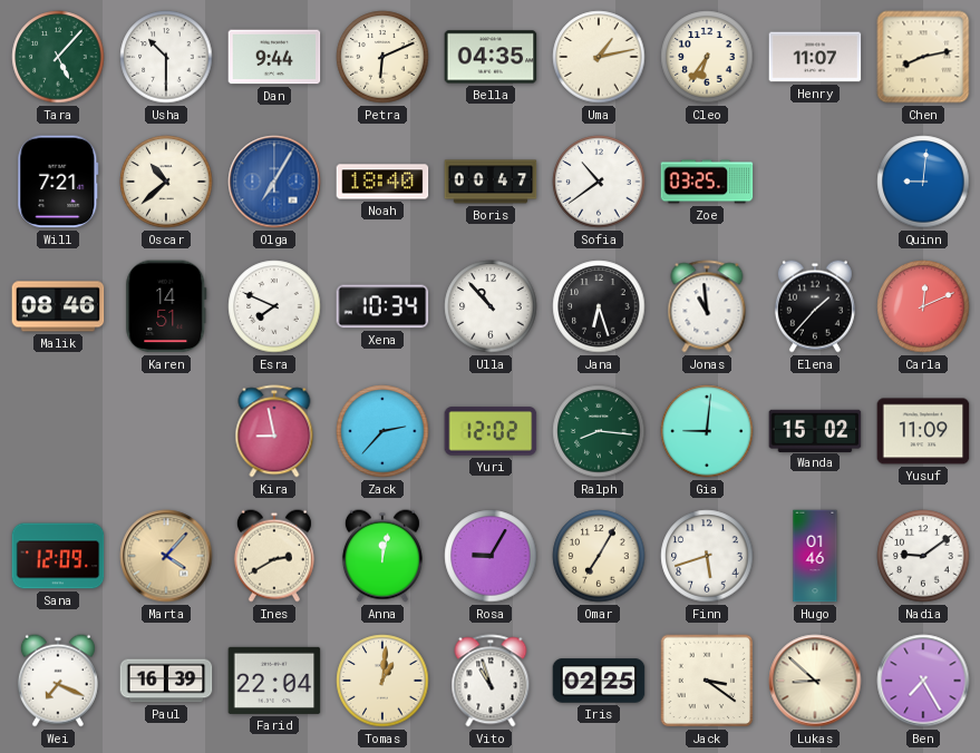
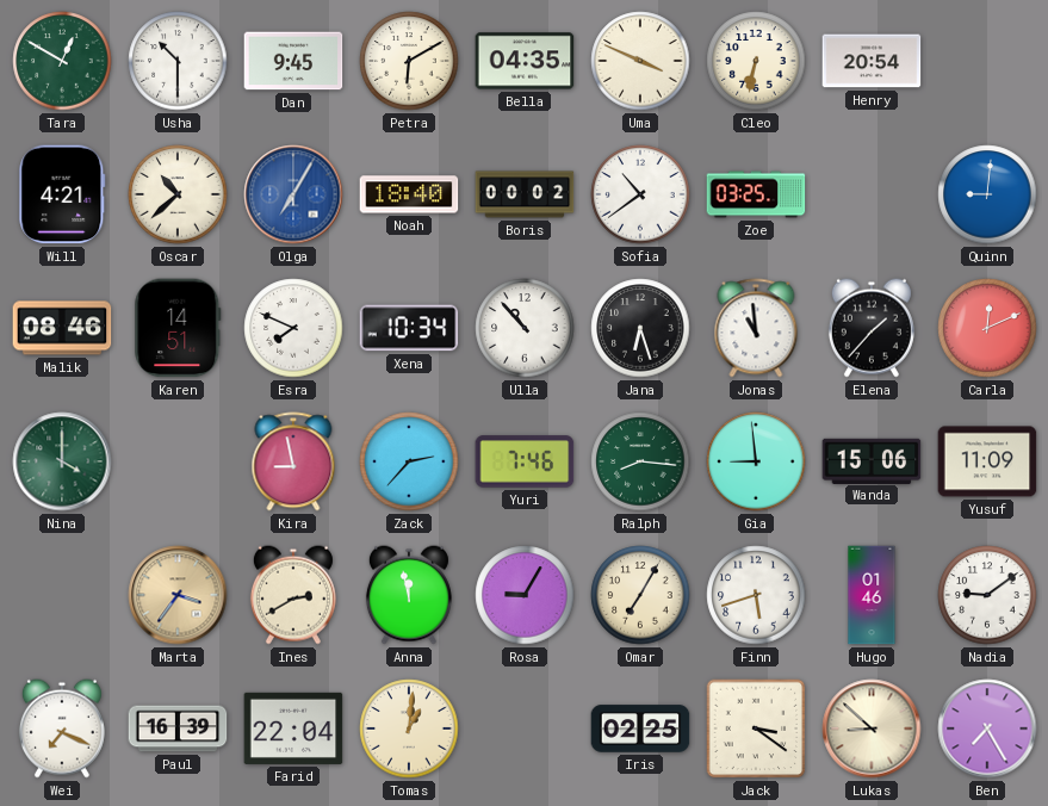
Tara: 5:07 -> 12:50 (62, 61)
Dan: 9:44 -> 9:45 (293, 61)
Petra: 6:11 -> 6:10 (409, 61)
Uma: 1:13 -> 3:49 (640, 61)
Cleo: 6:36 -> 6:32 (756, 61)
Henry: 11:07 -> 20:54 (872, 61)
Chen: 8:13 -> none (923, 57)
Will: 7:21 -> 4:21 (62, 194)
Boris: 00:47 -> 00:02 (525, 194)
Nina: none -> 4:00 (62, 461)
Yuri: 12:02 -> 7:46 (525, 461)
Gia: 9:01 -> 8:59 (756, 461)
Wanda: 15:02 -> 15:06 (872, 460)
Sana: 12:09 -> none (58, 556)
Marta: 4:07 -> 3:36 (178, 595)
Anna: 12:02 -> 11:58 (409, 595)
Vito: 10:57 -> none (491, 681)
